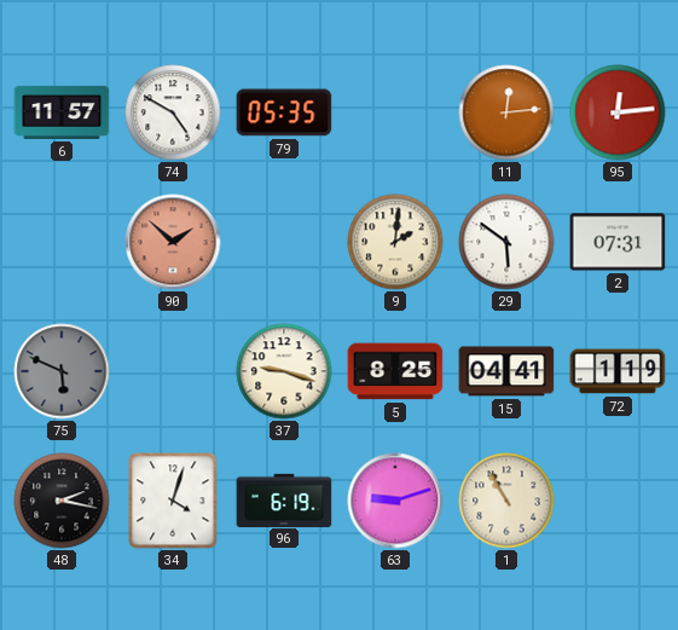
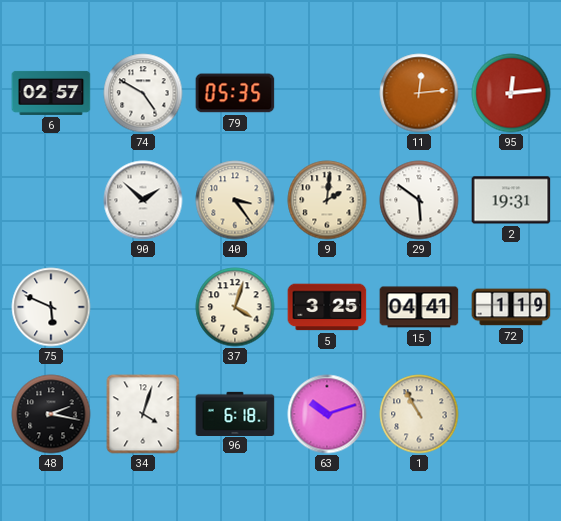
6: 11:57 -> 02:57 (51, 93)
90 dial: salmon -> white (143, 200)
40: none -> 3:24 (235, 200)
2: 07:31 -> 19:31 (511, 200)
75 dial: grey -> white (51, 307)
37: 9:18 -> 4:03 (235, 307)
5: 8:25 -> 3:25 (327, 307)
96: 6:19 -> 6:18 (235, 413)
63: 9:12 -> 10:12 (327, 414)
